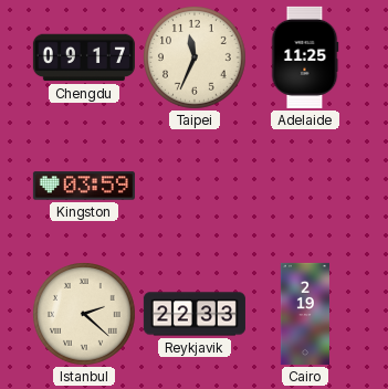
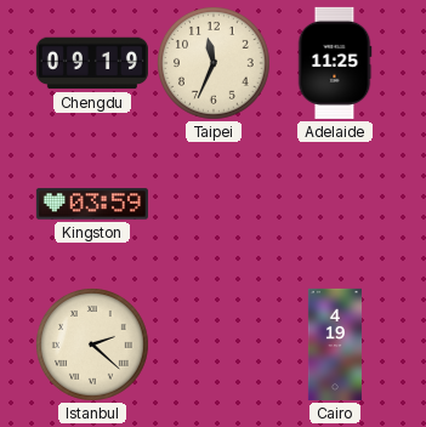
Chengdu: 09:17 -> 09:19 (92, 63)
Reykjavik: 22:33 -> none (195, 314)
Cairo: 2:19 -> 4:19 (334, 345)
